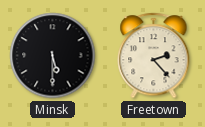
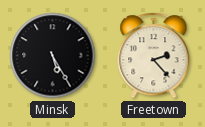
Minsk: 5:30 -> 5:25 (53, 56)
